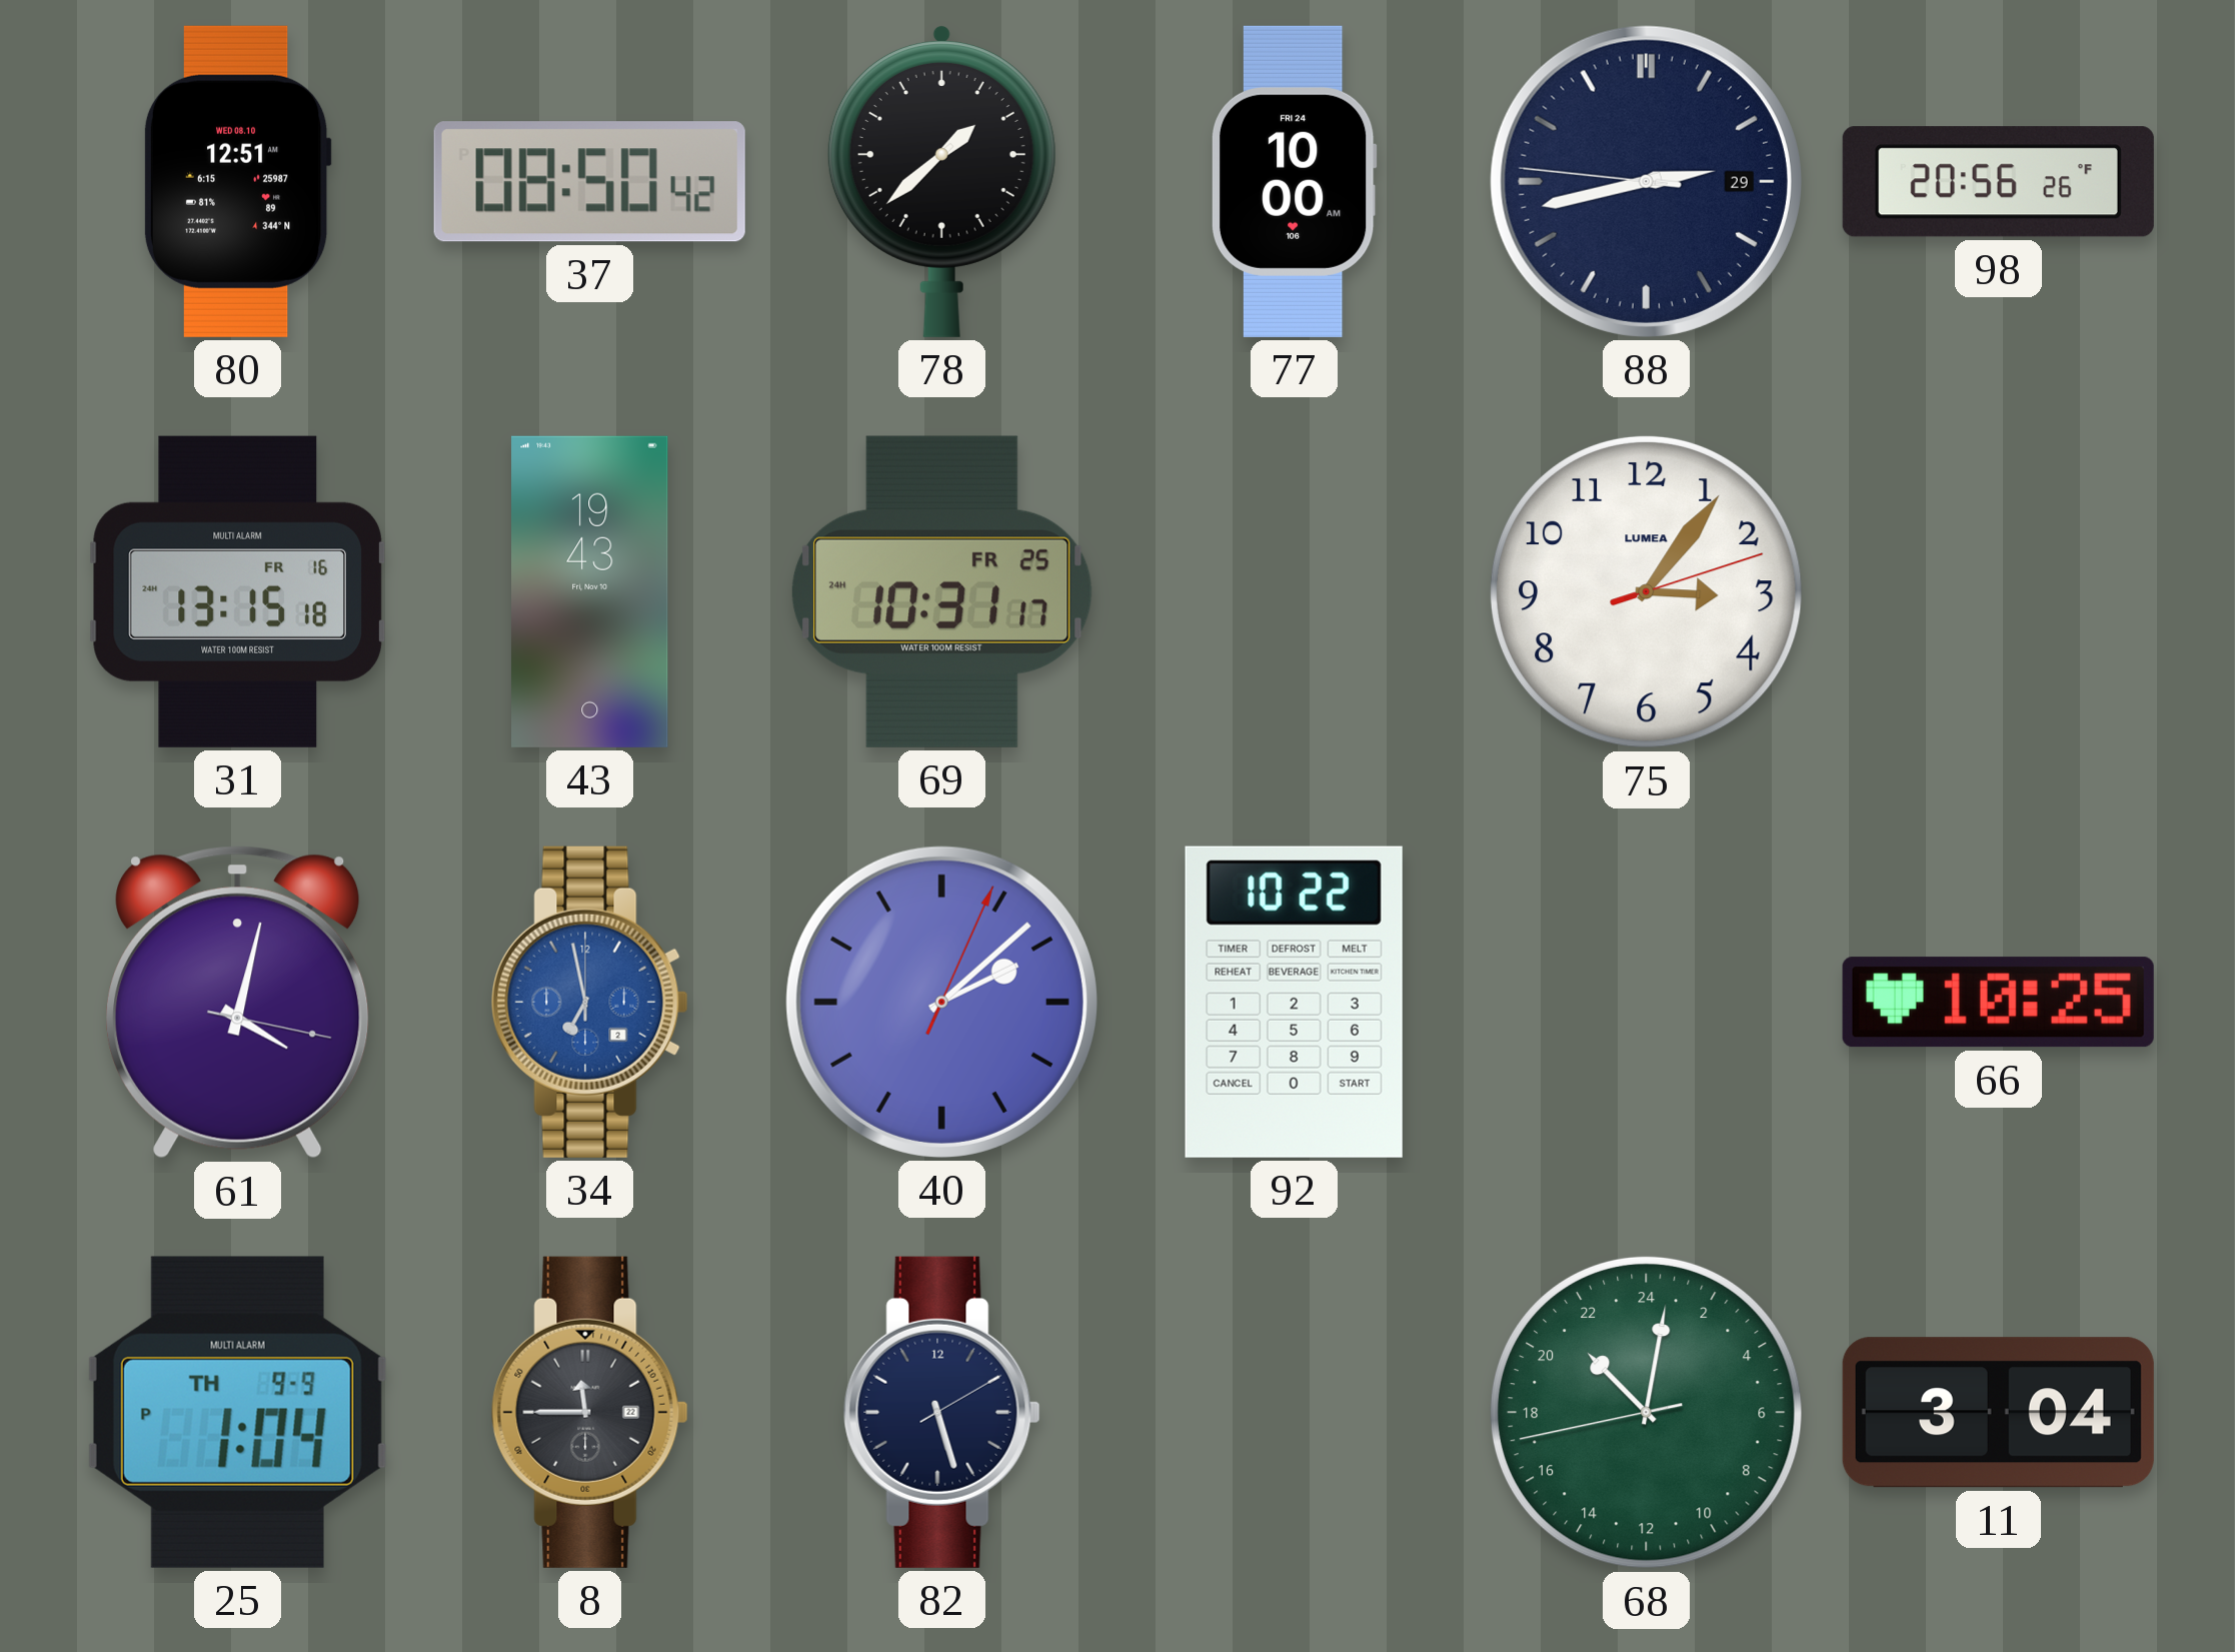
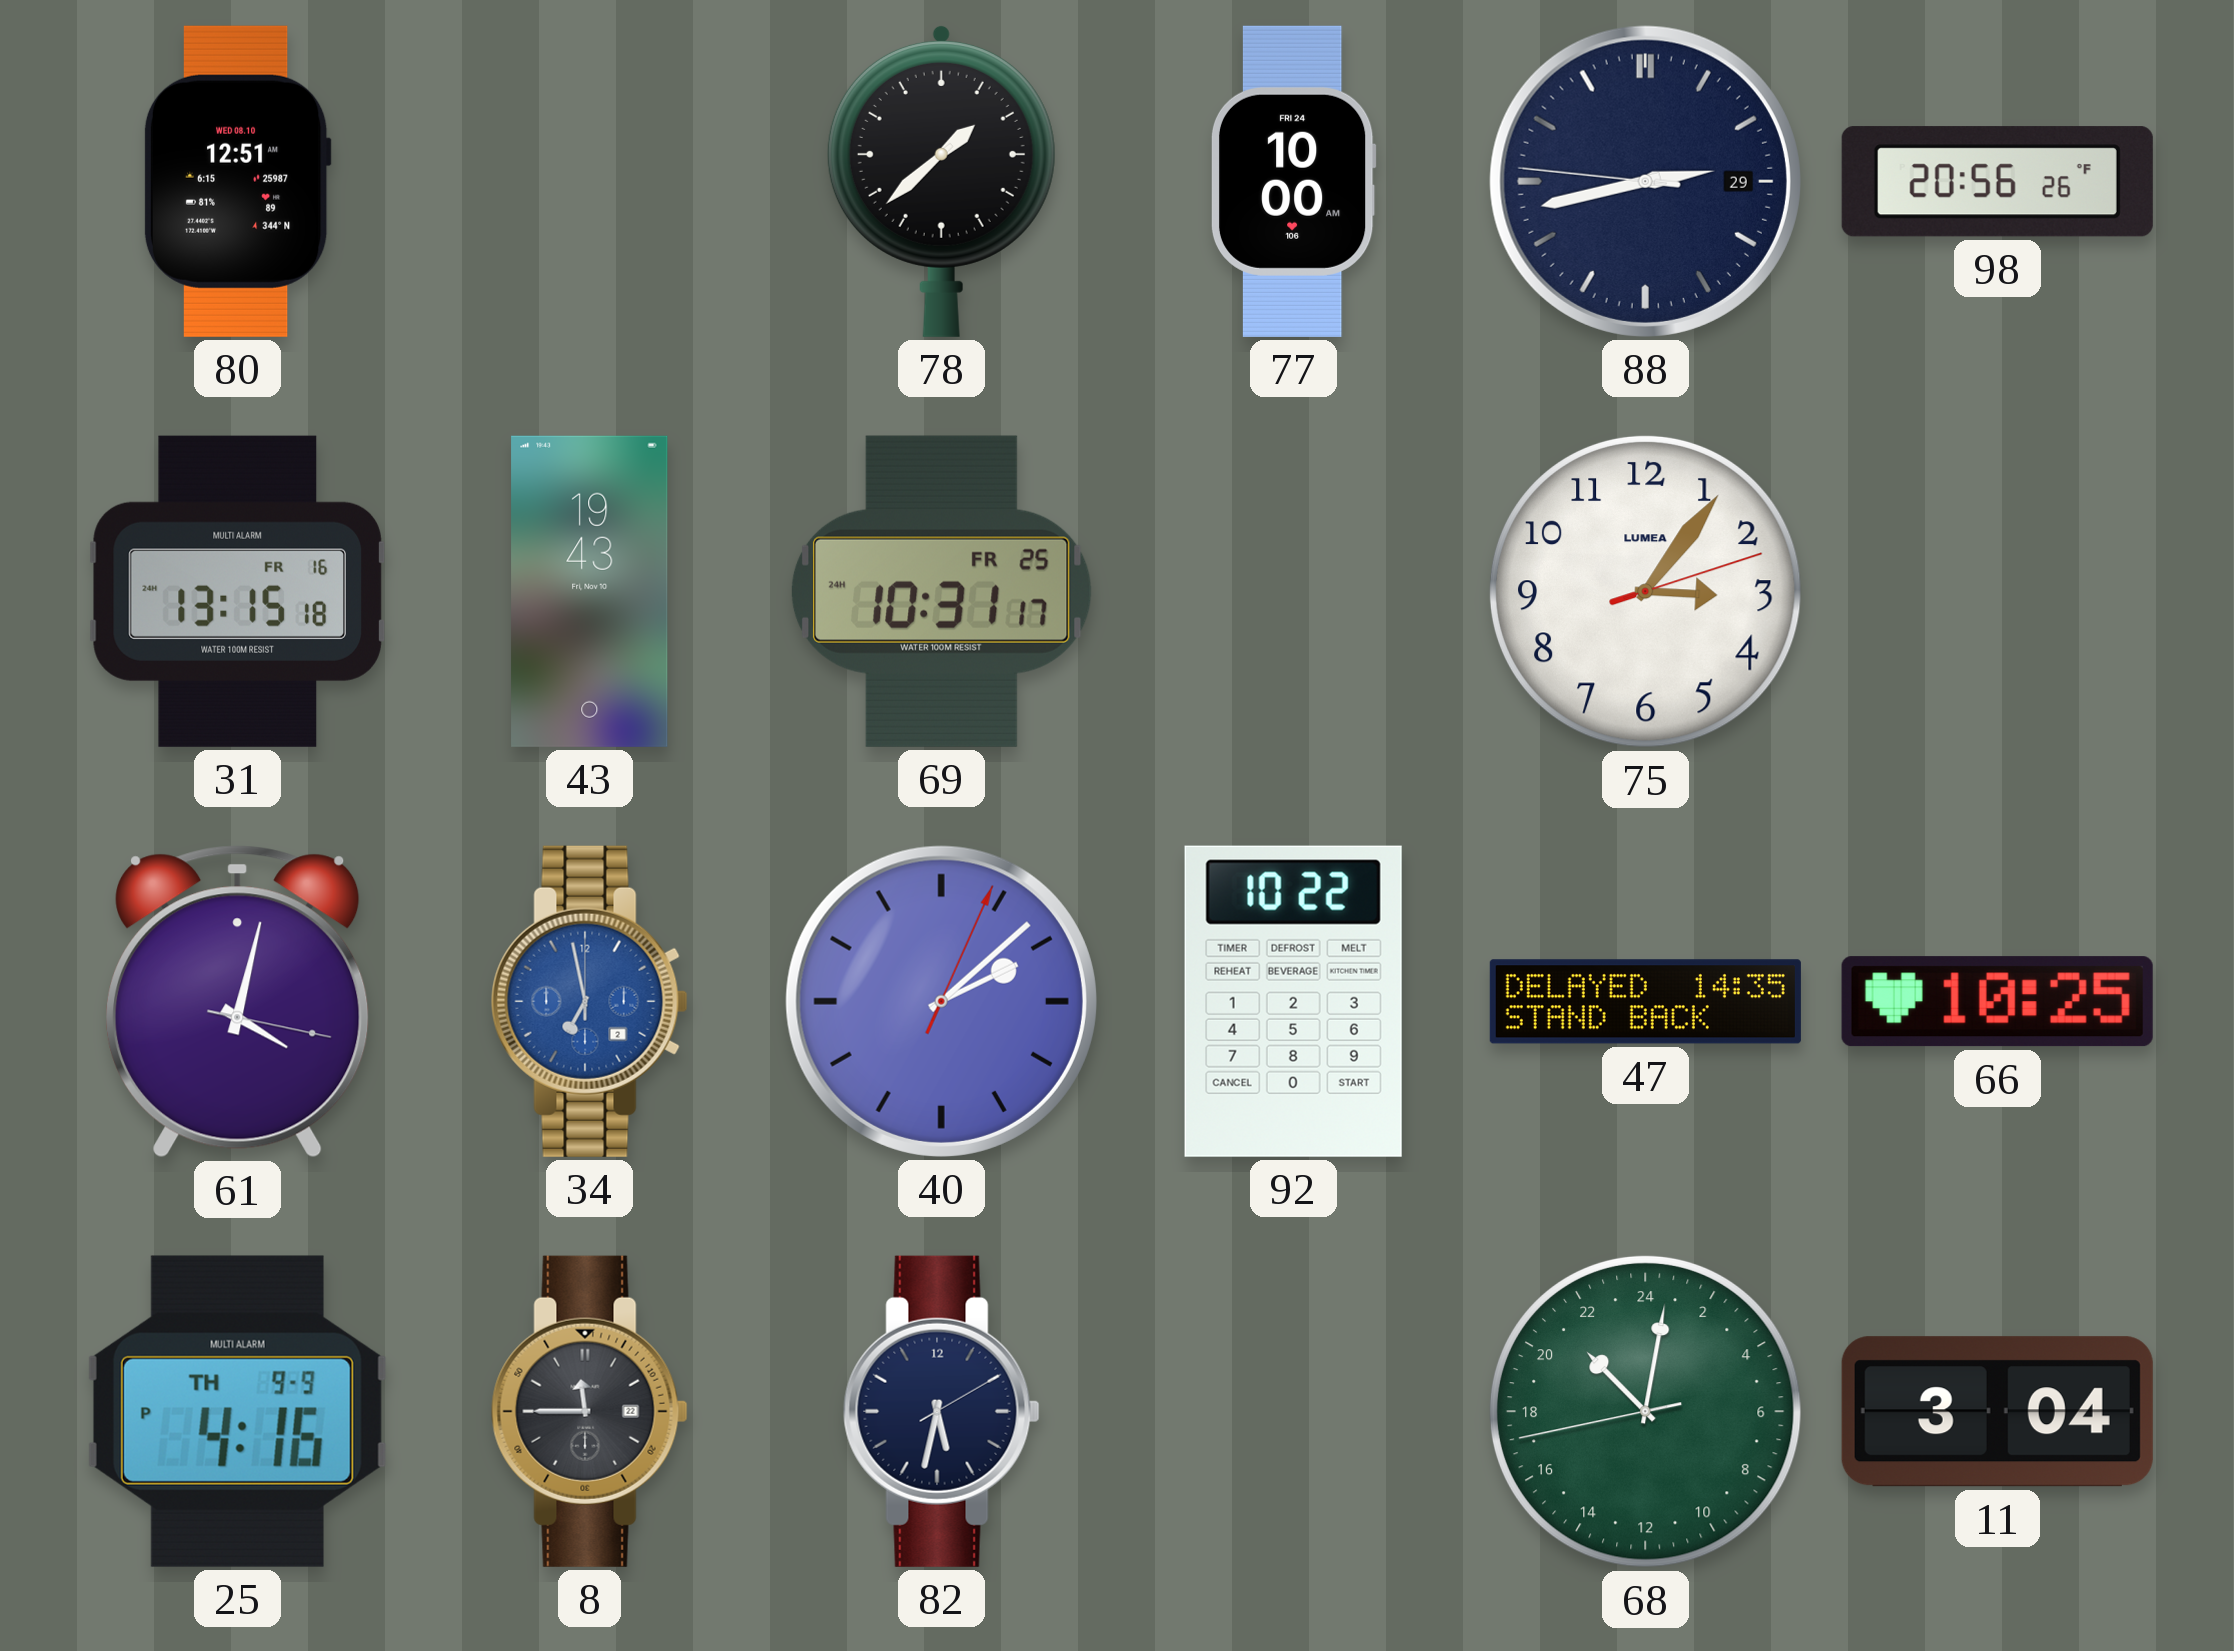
37: 08:50 -> none (589, 182)
47: none -> 14:35 (1645, 1002)
25: 1:04 -> 4:16 (237, 1411)
82: 5:27 -> 5:32 (941, 1411)
